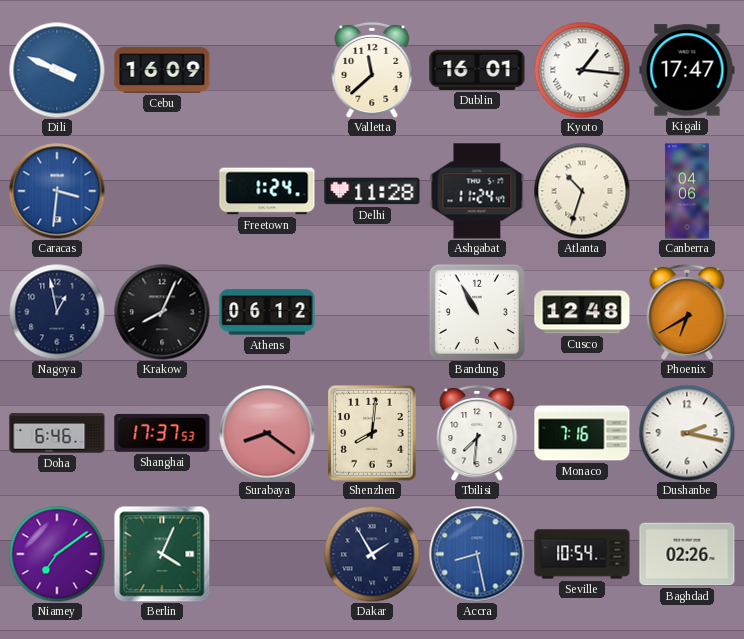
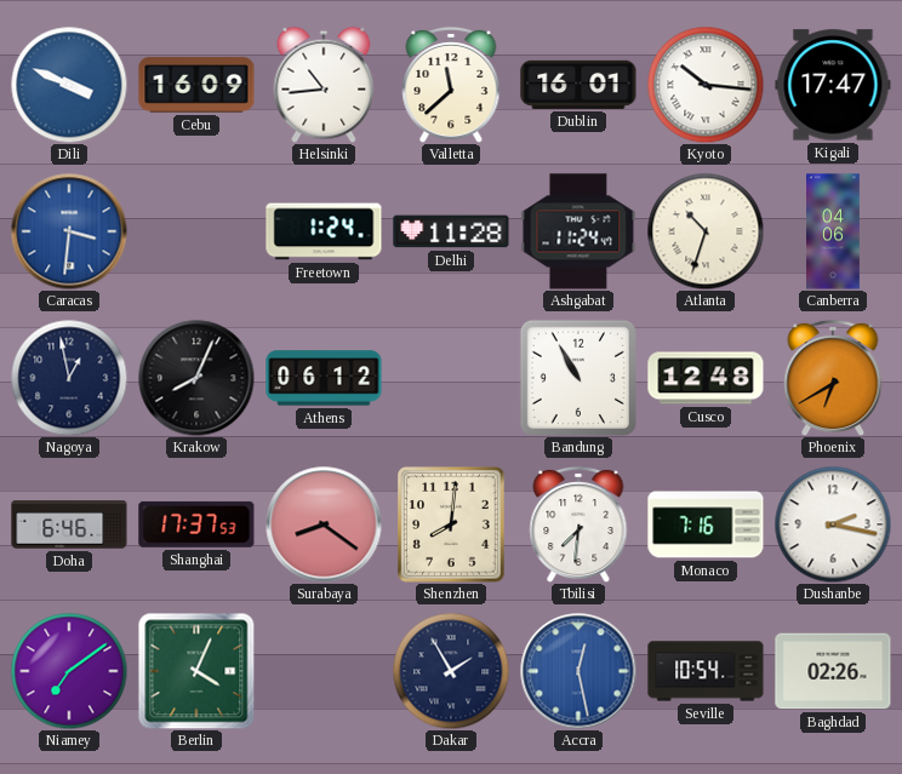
Helsinki: none -> 10:44 (324, 85)
Kyoto: 1:16 -> 10:16 (706, 85)
Accra: 8:28 -> 12:28 (578, 671)
